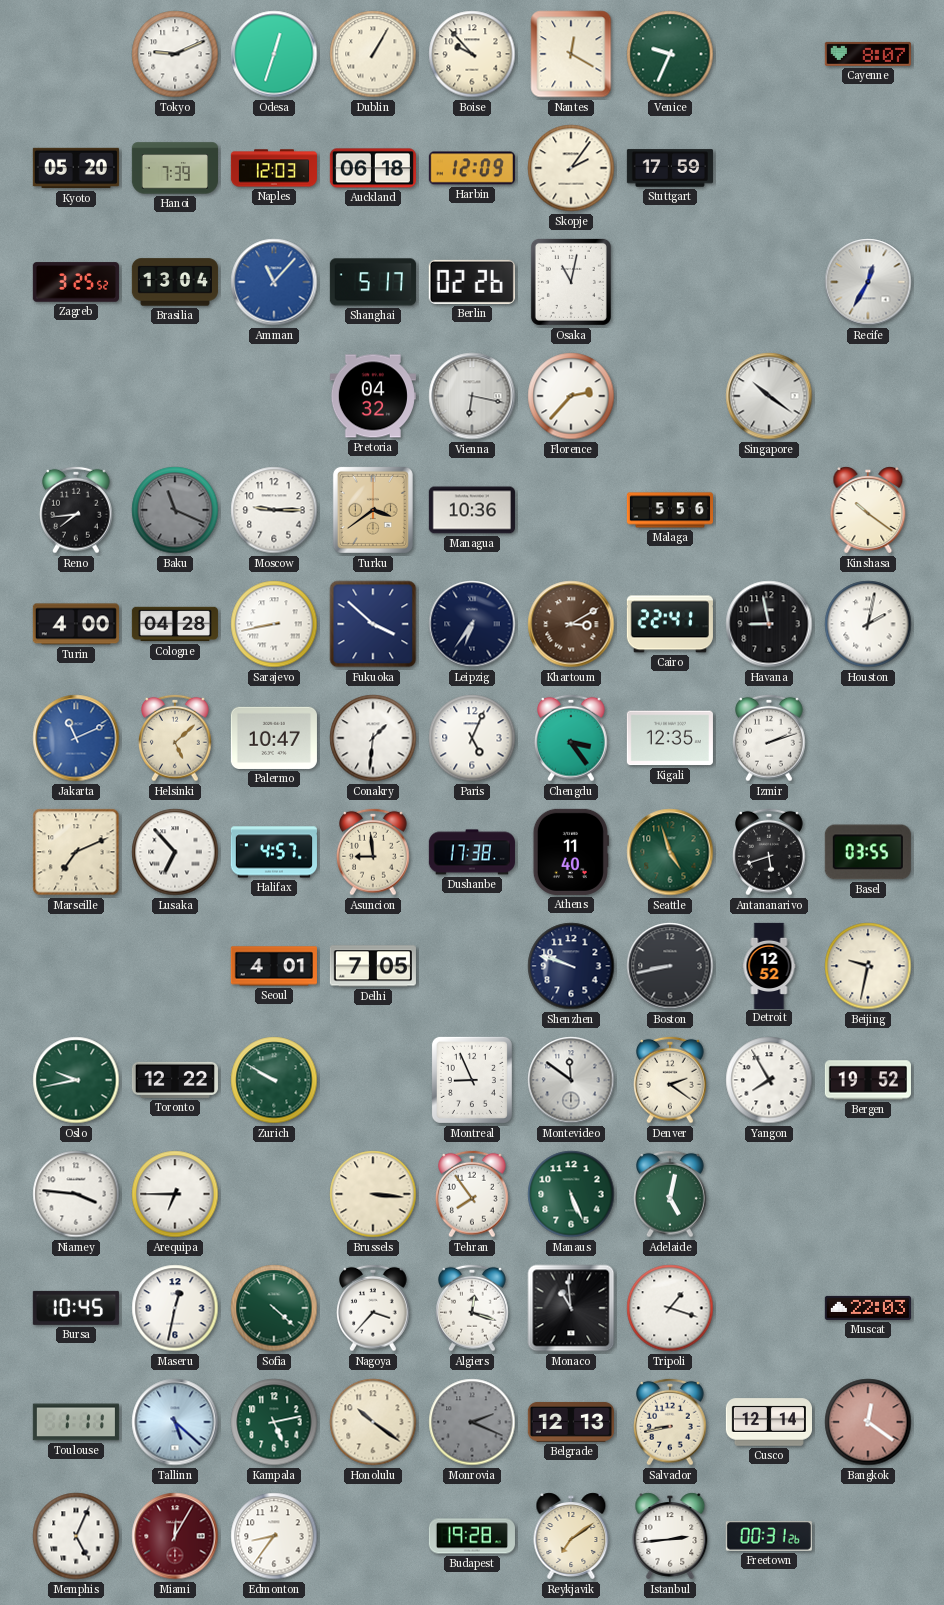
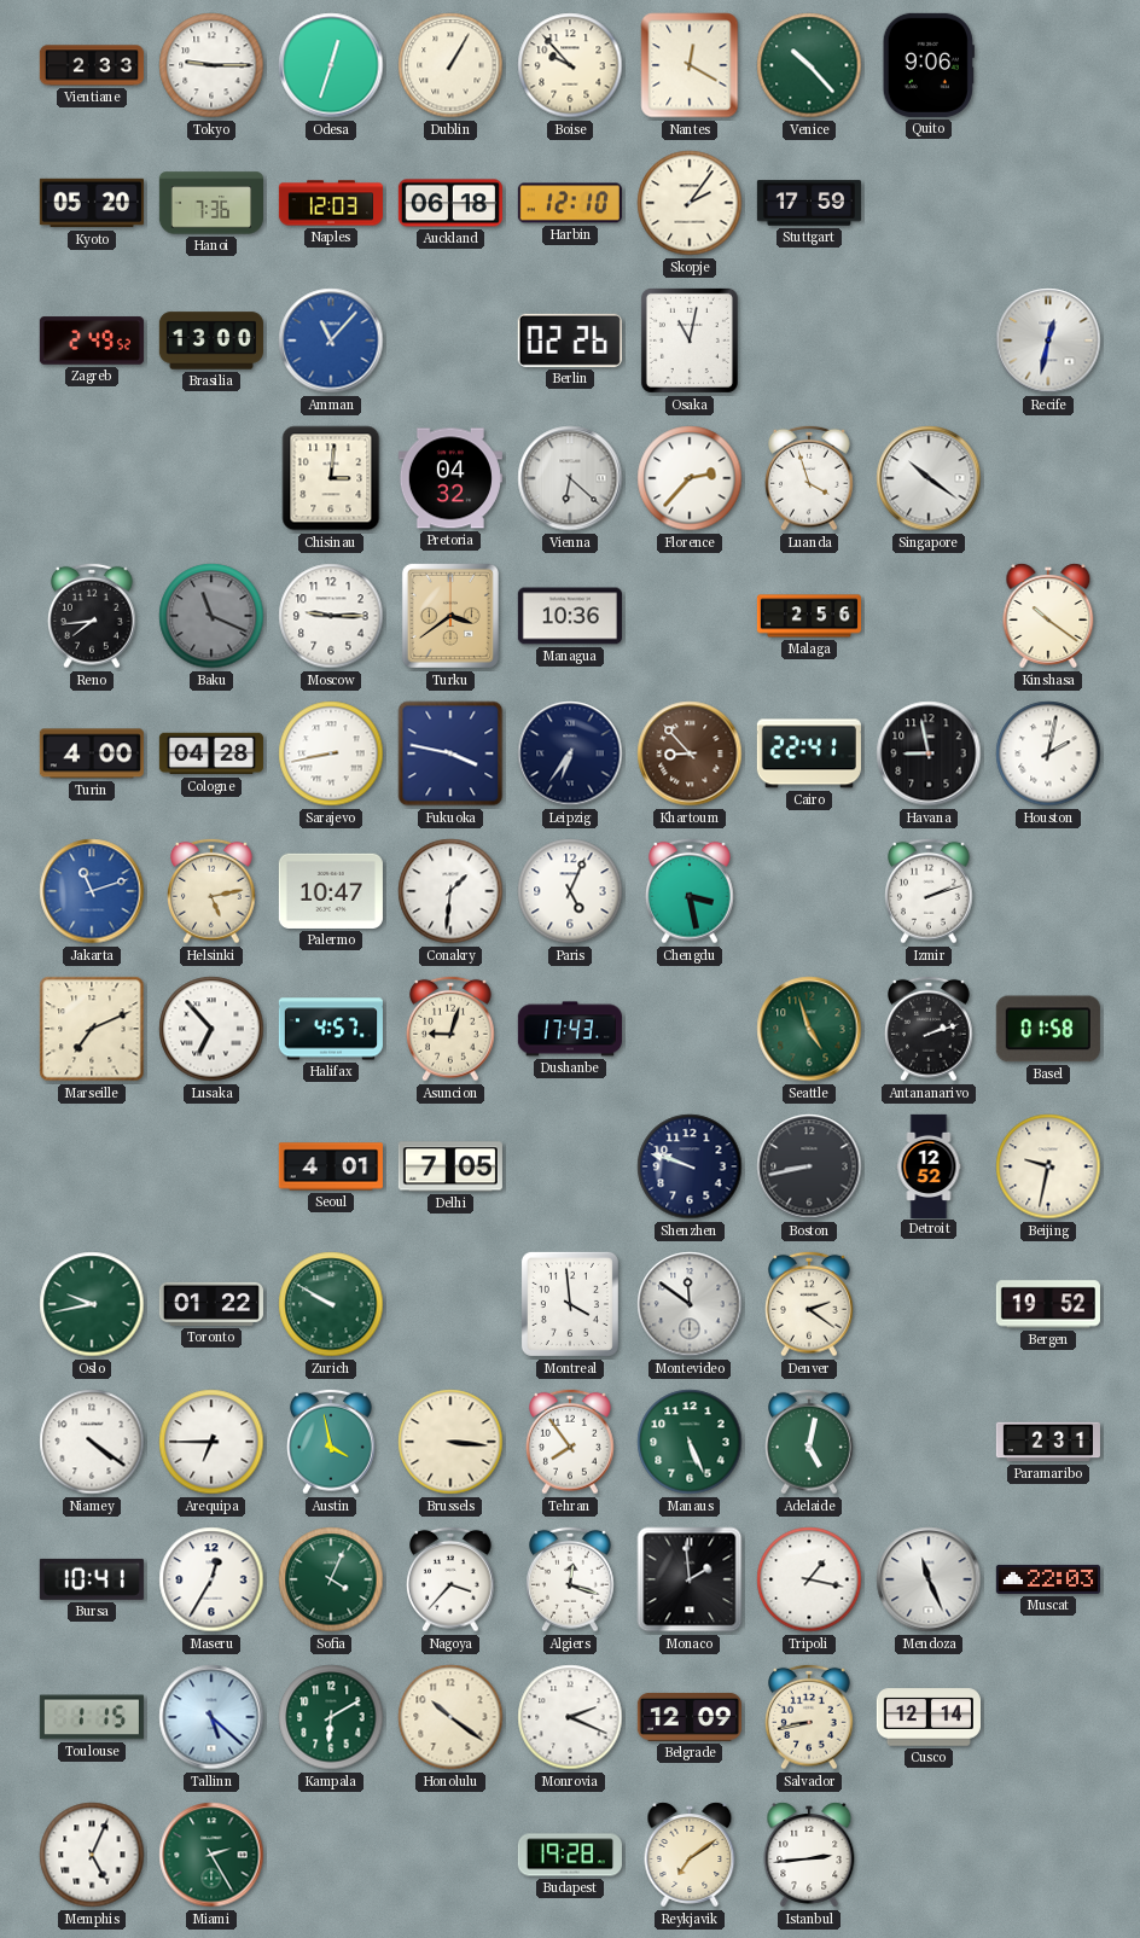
Vientiane: none -> 2:33 (92, 65)
Tokyo: 9:11 -> 9:15 (211, 65)
Venice: 9:34 -> 10:23 (809, 65)
Quito: none -> 9:06 (929, 65)
Cayenne: 8:07 -> none (868, 54)
Hanoi: 7:39 -> 7:36 (210, 203)
Harbin: 12:09 -> 12:10 (570, 203)
Zagreb: 3:25 -> 2:49 (92, 341)
Brasilia: 13:04 -> 13:00 (211, 341)
Shanghai: 5:17 -> none (373, 282)
Recife: 12:35 -> 12:32 (1048, 341)
Chisinau: none -> 3:01 (331, 478)
Vienna: 6:17 -> 6:22 (570, 478)
Luanda: none -> 3:57 (810, 478)
Malaga: 5:56 -> 2:56 (808, 616)
Fukuoka: 3:52 -> 3:47 (450, 753)
Khartoum: 3:10 -> 8:53 (690, 753)
Jakarta: 11:11 -> 11:12 (92, 891)
Helsinki: 5:08 -> 5:13 (213, 891)
Chengdu: 3:24 -> 3:28 (691, 891)
Kigali: 12:35 -> none (670, 738)
Asuncion: 8:59 -> 9:03 (452, 1029)
Dushanbe: 17:38 -> 17:43 (570, 1029)
Athens: 11:40 -> none (571, 852)
Antananarivo: 5:42 -> 2:12 (930, 1029)
Basel: 03:55 -> 01:58 (1048, 1029)
Toronto: 12:22 -> 01:22 (211, 1304)
Montreal: 8:56 -> 3:59 (570, 1304)
Yangon: 7:55 -> none (769, 1080)
Niamey: 3:46 -> 4:21 (92, 1442)
Austin: none -> 3:58 (332, 1442)
Paramaribo: none -> 2:31 (1048, 1442)
Bursa: 10:45 -> 10:41 (92, 1579)
Maseru: 12:32 -> 12:35 (211, 1579)
Sofia: 4:22 -> 4:04 (331, 1579)
Monaco: 10:59 -> 1:59 (690, 1579)
Tripoli: 1:18 -> 1:17 (809, 1579)
Mendoza: none -> 11:26 (929, 1579)
Toulouse: 1:11 -> 1:15 (92, 1717)
Kampala: 5:13 -> 6:10 (331, 1717)
Monrovia dial: grey -> white (570, 1717)
Belgrade: 12:13 -> 12:09 (690, 1717)
Bangkok: 12:21 -> none (868, 1422)
Miami: 12:05 -> 2:25 (211, 1855)
Miami dial: burgundy -> green (211, 1855)
Edmonton: 8:36 -> none (274, 1536)
Freetown: 00:31 -> none (769, 1536)
